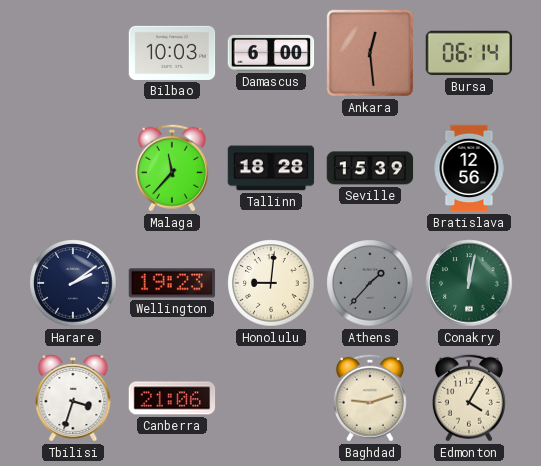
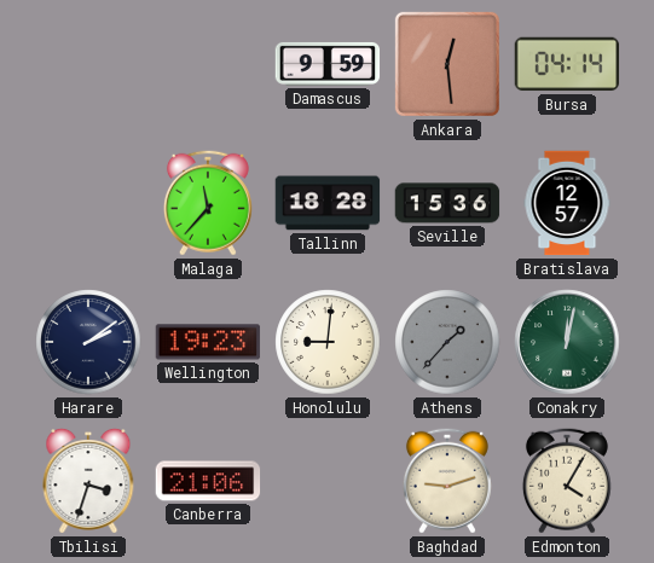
Bilbao: 10:03 -> none (172, 53)
Damascus: 6:00 -> 9:59 (328, 64)
Bursa: 06:14 -> 04:14 (567, 64)
Seville: 15:39 -> 15:36 (447, 203)
Bratislava: 12:56 -> 12:57 (567, 203)
